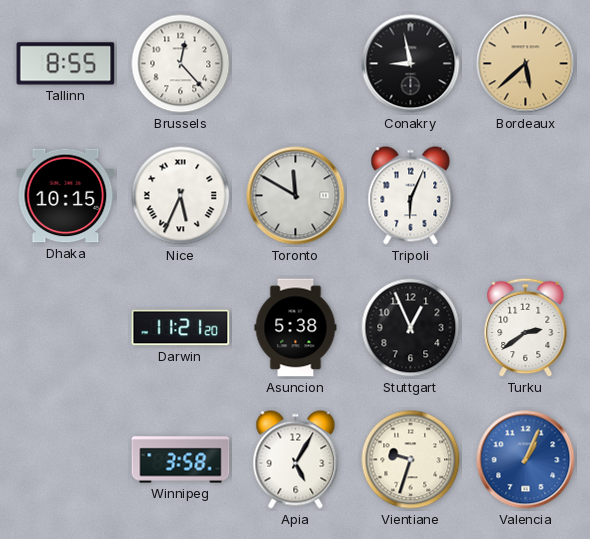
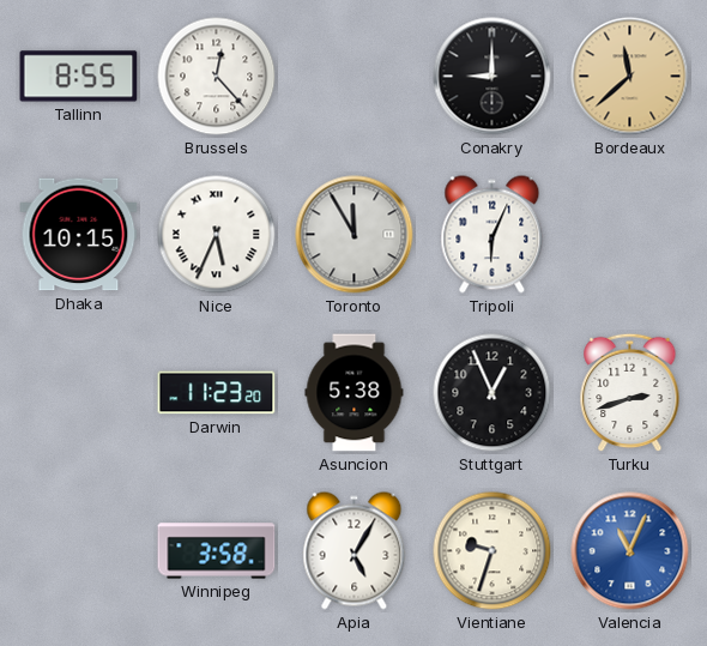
Conakry: 8:58 -> 9:00 (493, 77)
Bordeaux: 5:38 -> 11:38 (630, 77)
Toronto: 11:50 -> 11:55 (355, 235)
Darwin: 11:21 -> 11:23 (217, 393)
Turku: 2:39 -> 2:42 (630, 393)
Valencia: 1:04 -> 11:04 (630, 551)
